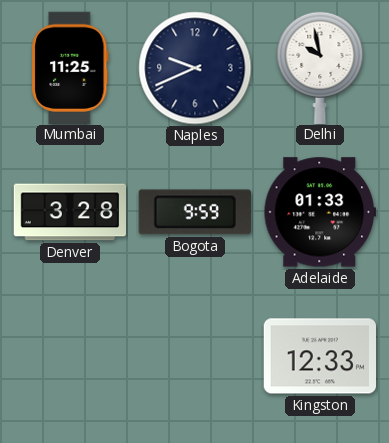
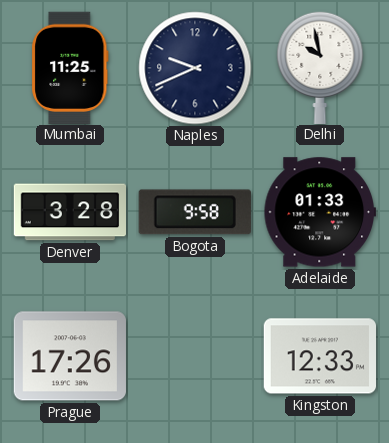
Bogota: 9:59 -> 9:58 (195, 212)
Prague: none -> 17:26 (70, 356)
